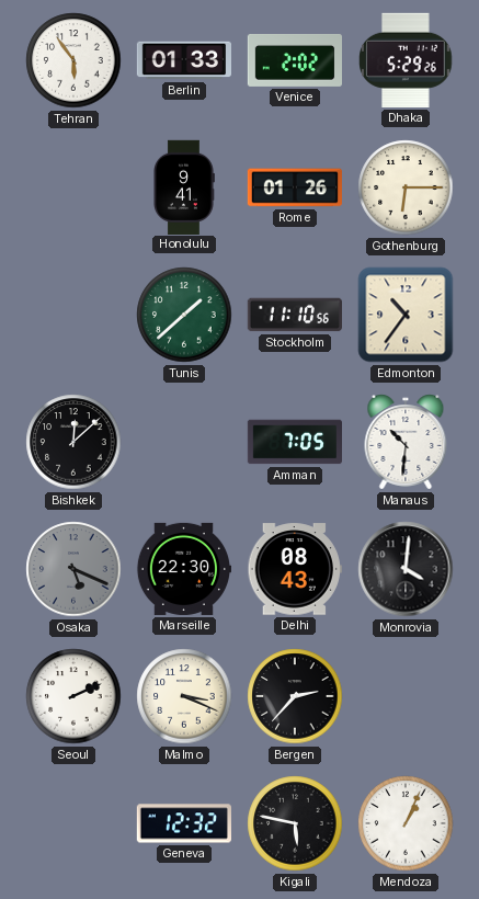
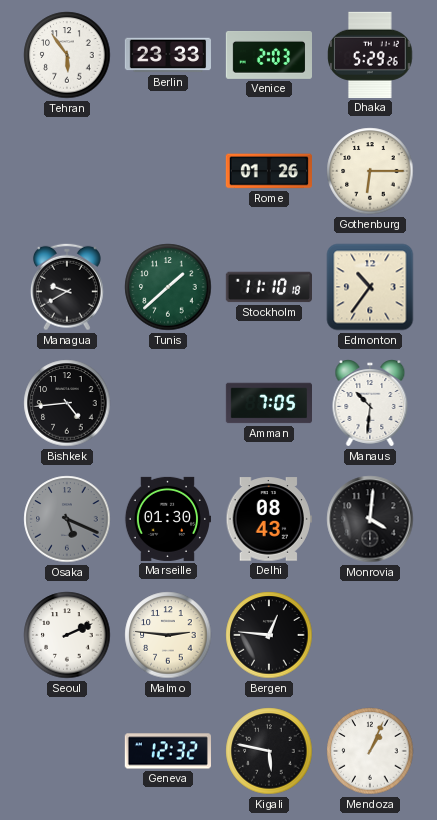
Berlin: 01:33 -> 23:33 (167, 55)
Venice: 2:02 -> 2:03 (268, 55)
Honolulu: 9:41 -> none (184, 186)
Managua: none -> 9:40 (67, 287)
Stockholm: 11:10:56 -> 11:10:18 (268, 287)
Bishkek: 12:08 -> 4:44 (67, 403)
Marseille: 22:30 -> 01:30 (167, 519)
Malmo: 3:19 -> 2:46 (168, 635)
Bergen: 2:37 -> 12:46 (269, 635)
